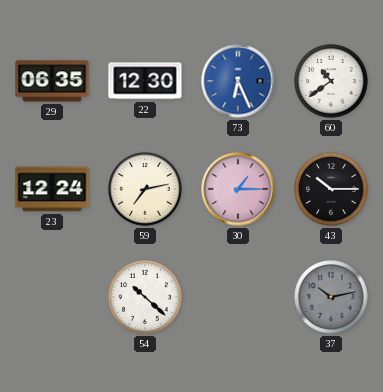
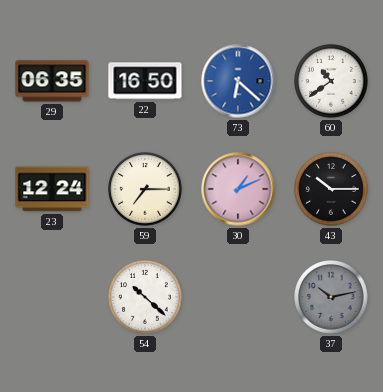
22: 12:30 -> 16:50 (145, 81)
73: 6:26 -> 6:22 (238, 81)
59: 7:13 -> 7:15 (145, 189)
30: 1:15 -> 1:11 (238, 189)
